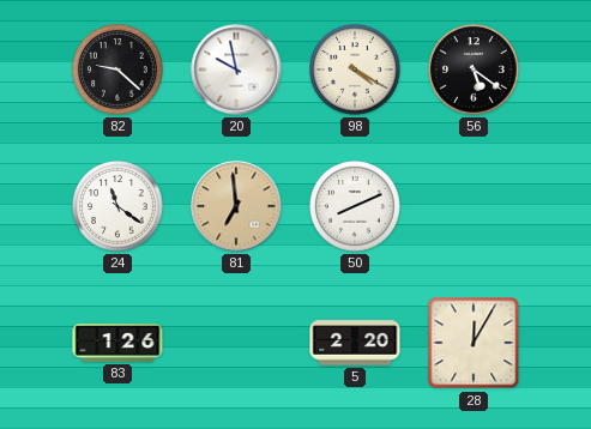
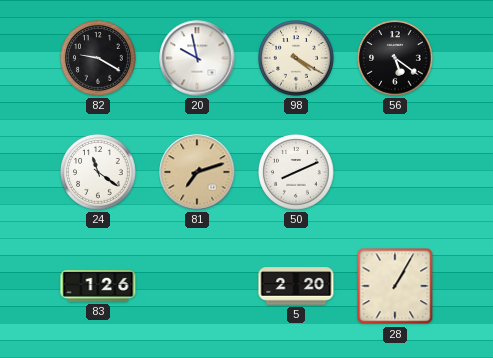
82: 9:22 -> 9:20 (98, 58)
81: 6:59 -> 7:12 (197, 172)
28: 12:05 -> 1:05 (395, 286)
